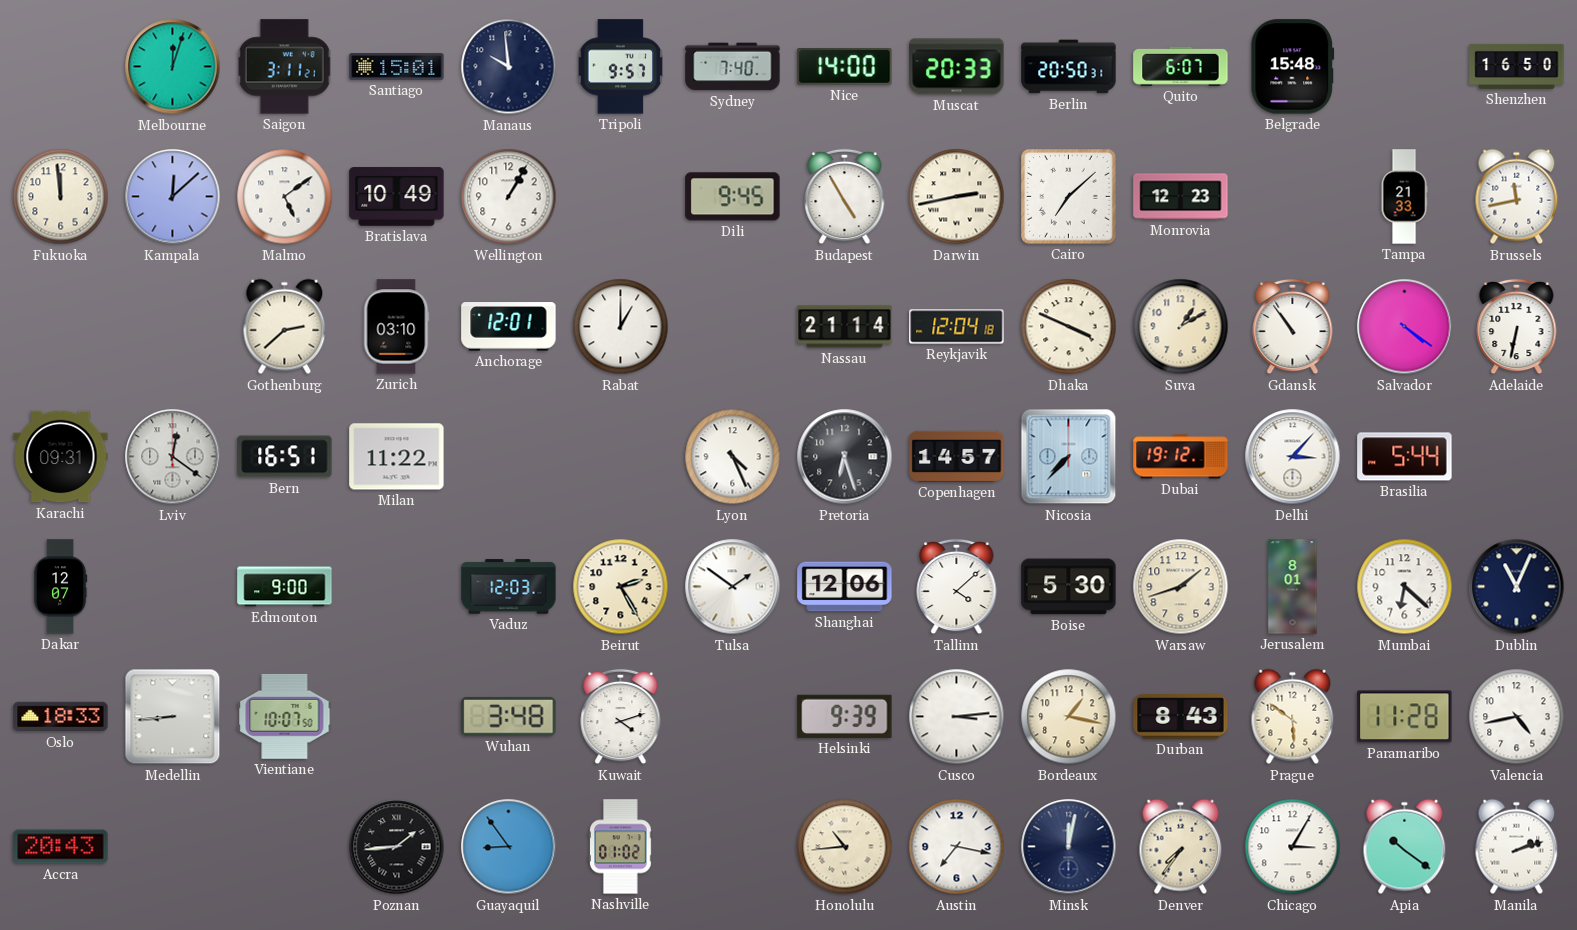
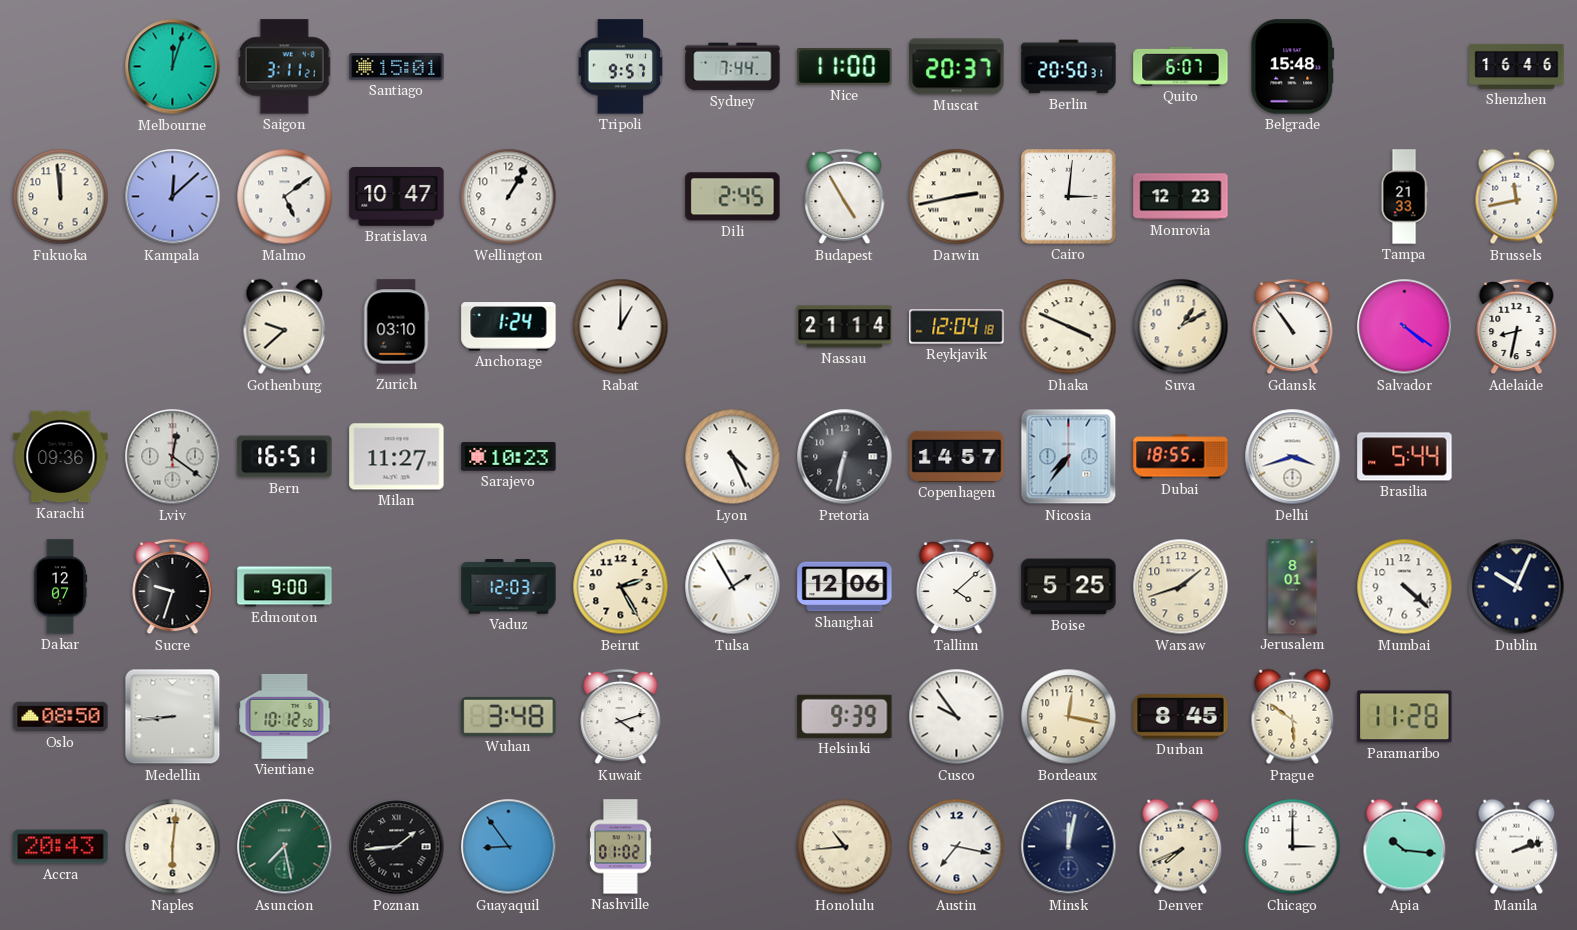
Manaus: 9:59 -> none (509, 67)
Sydney: 7:40 -> 7:44 (733, 67)
Nice: 14:00 -> 11:00 (845, 67)
Muscat: 20:33 -> 20:37 (957, 67)
Shenzhen: 16:50 -> 16:46 (1517, 66)
Bratislava: 10:49 -> 10:47 (397, 197)
Dili: 9:45 -> 2:45 (733, 197)
Cairo: 7:08 -> 3:01 (1069, 197)
Gothenburg: 2:38 -> 9:38 (285, 327)
Anchorage: 12:01 -> 1:24 (509, 327)
Adelaide: 6:32 -> 8:32 (1517, 327)
Karachi: 09:31 -> 09:36 (61, 457)
Milan: 11:22 -> 11:27 (397, 457)
Sarajevo: none -> 10:23 (509, 457)
Pretoria: 6:27 -> 6:32 (845, 457)
Nicosia: 7:37 -> 7:36 (1069, 457)
Dubai: 19:12 -> 18:55 (1181, 457)
Delhi: 3:07 -> 3:42 (1293, 457)
Sucre: none -> 9:33 (173, 587)
Tulsa: 1:51 -> 1:55 (733, 587)
Boise: 5:30 -> 5:25 (1069, 587)
Mumbai: 6:22 -> 4:22 (1405, 587)
Dublin: 11:04 -> 10:04 (1517, 587)
Oslo: 18:33 -> 08:50 (61, 717)
Vientiane: 10:07 -> 10:12 (285, 716)
Cusco: 3:14 -> 9:54 (957, 717)
Bordeaux: 1:17 -> 12:17 (1069, 717)
Durban: 8:43 -> 8:45 (1181, 717)
Valencia: 4:43 -> none (1517, 717)
Naples: none -> 6:01 (173, 847)
Asuncion: none -> 7:28 (285, 847)
Denver: 7:36 -> 7:41 (1181, 847)
Chicago: 3:05 -> 3:00 (1293, 847)
Apia: 10:21 -> 10:16 (1405, 847)
